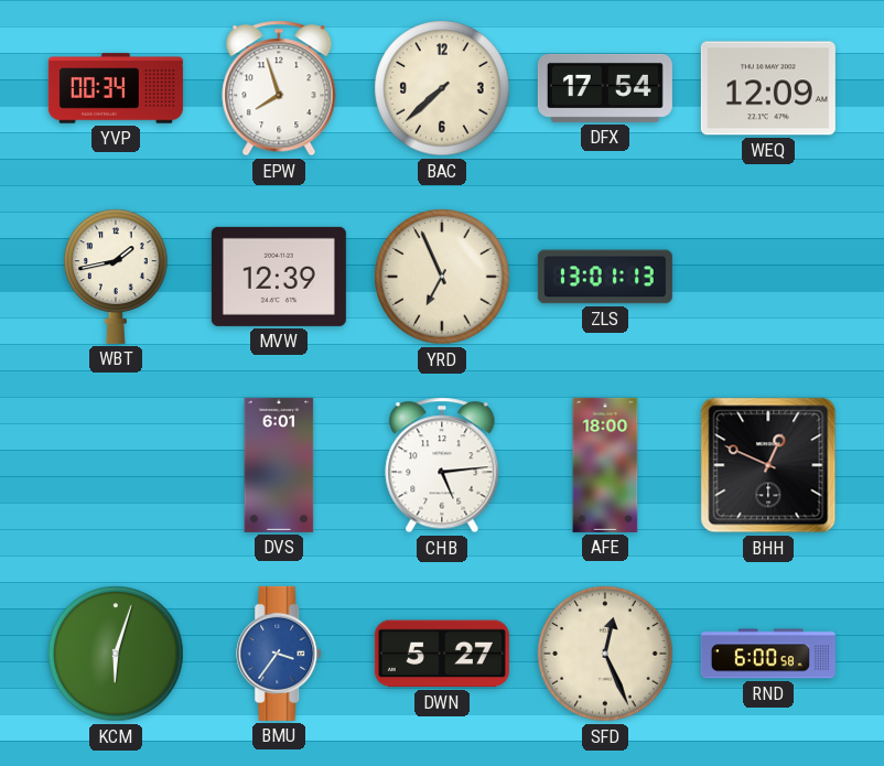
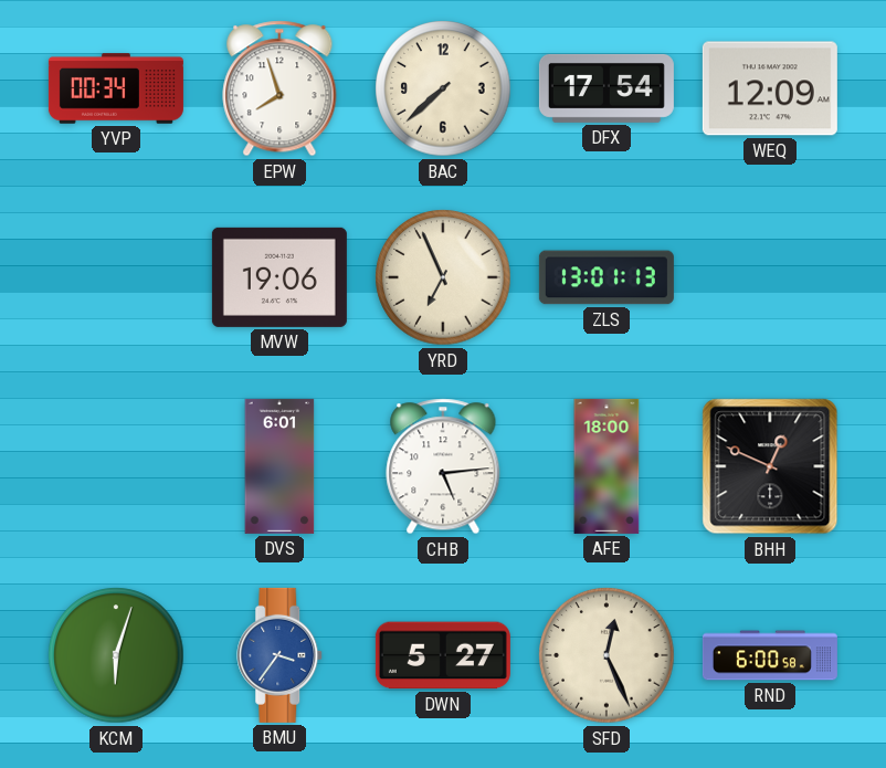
WBT: 1:43 -> none (116, 277)
MVW: 12:39 -> 19:06 (279, 277)
